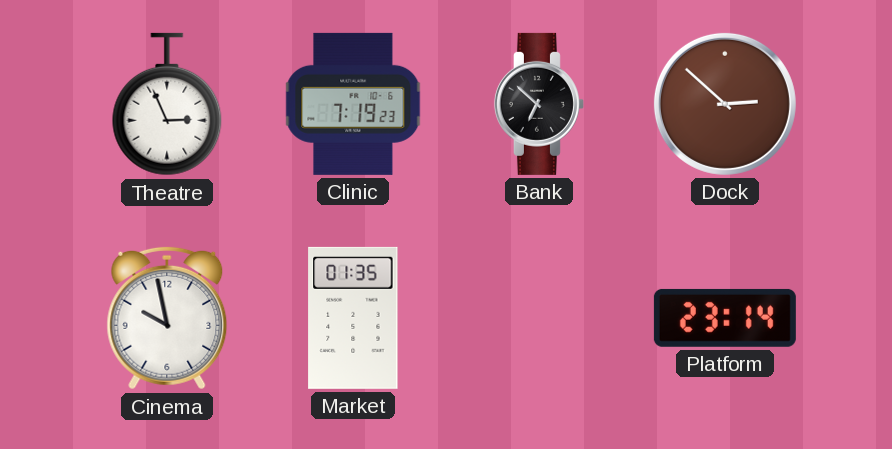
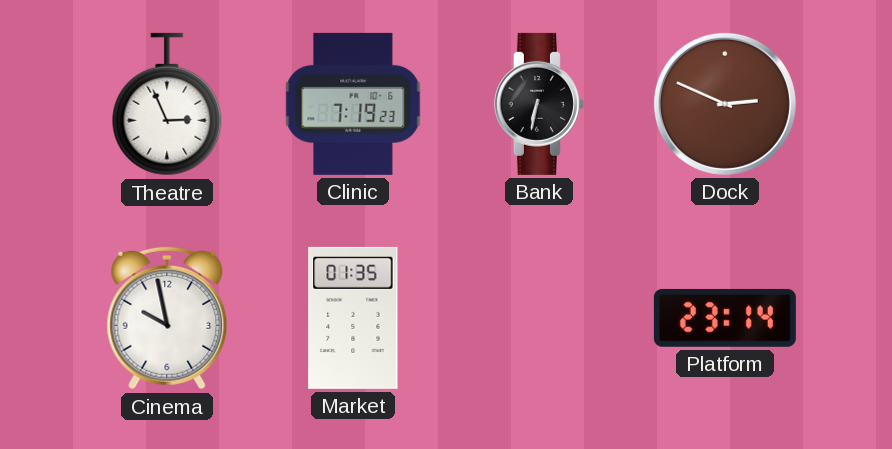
Bank: 6:52 -> 6:32 (539, 104)
Dock: 2:52 -> 2:49 (725, 104)
